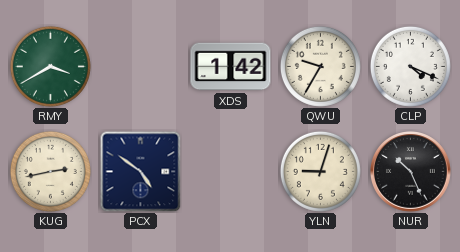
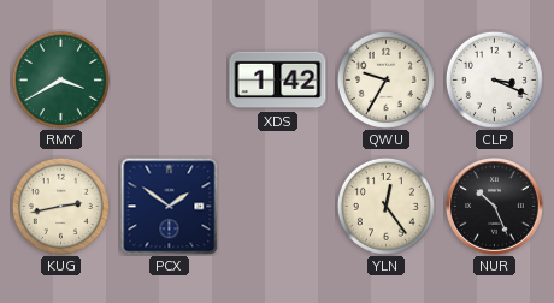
CLP: 4:19 -> 3:19 (494, 79)
PCX: 4:51 -> 1:51 (169, 206)
YLN: 9:03 -> 12:24 (385, 206)
